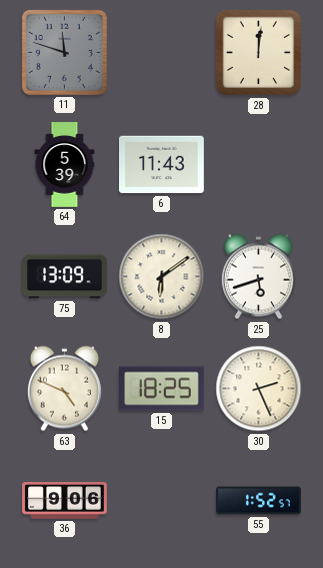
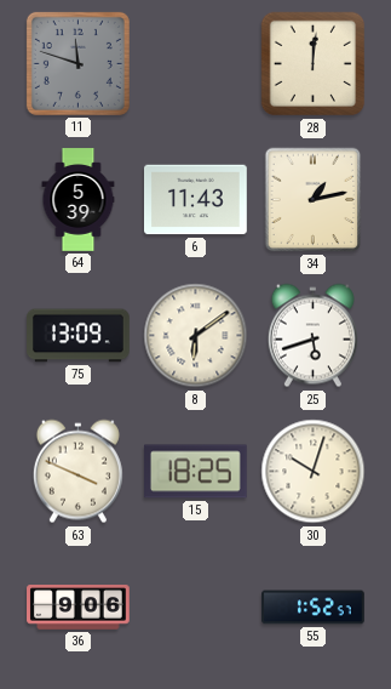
34: none -> 1:13 (314, 200)
63: 4:49 -> 3:49 (77, 472)
30: 2:26 -> 10:03 (314, 472)
